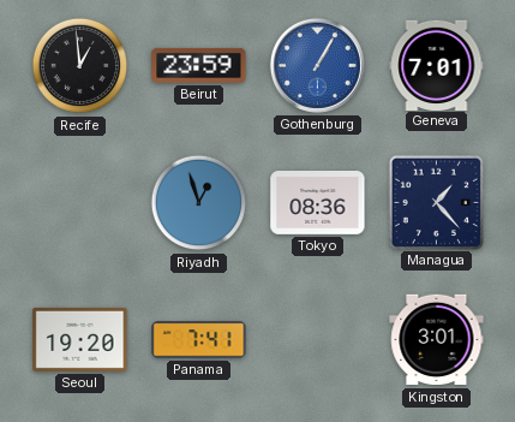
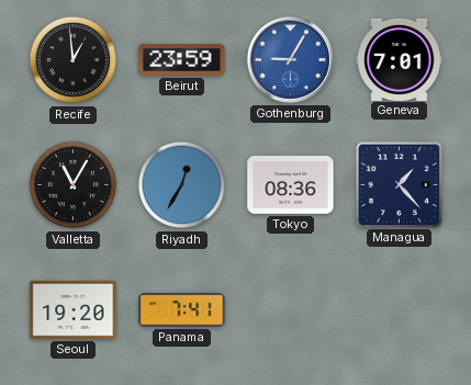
Gothenburg: 1:05 -> 9:05 (290, 59)
Valletta: none -> 11:05 (74, 185)
Riyadh: 12:57 -> 12:35 (182, 185)
Kingston: 3:01 -> none (437, 340)
